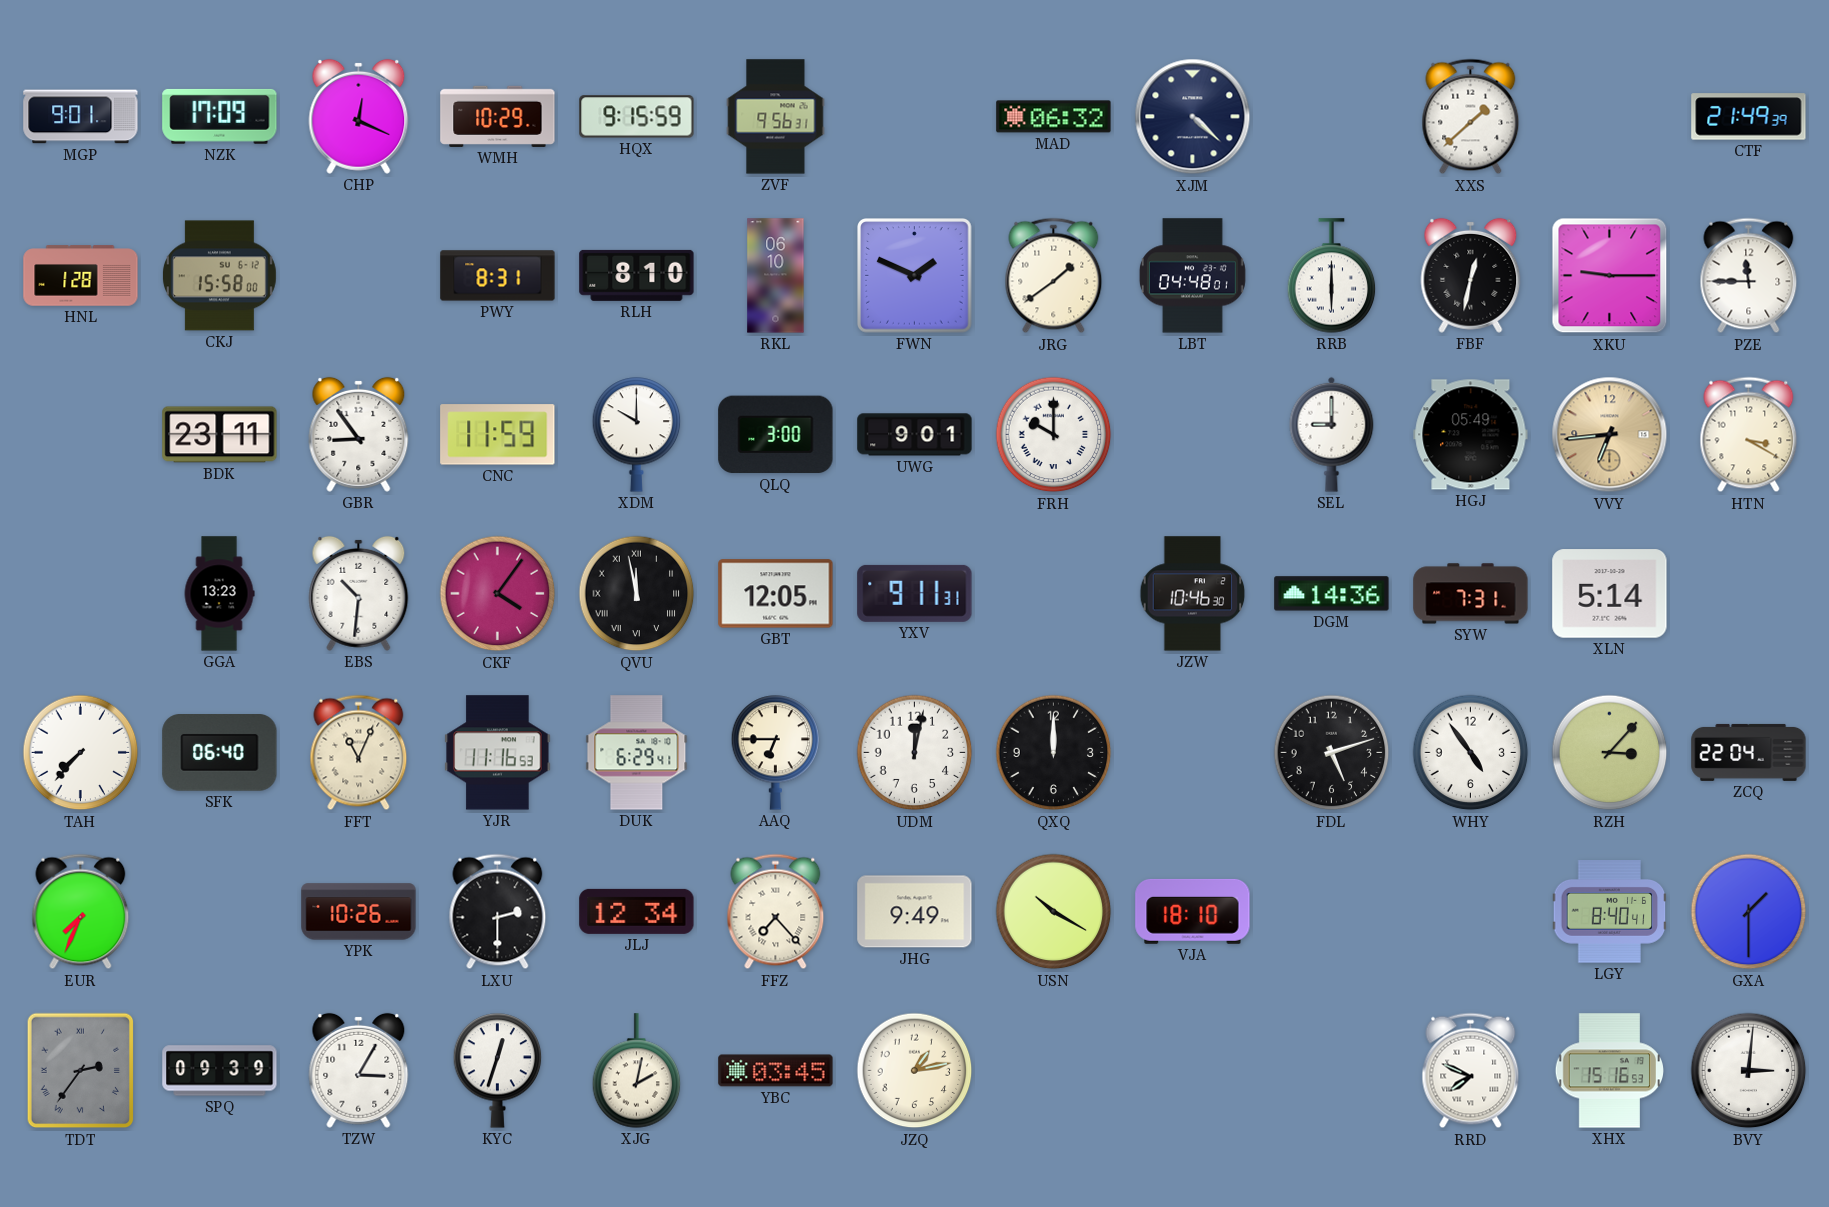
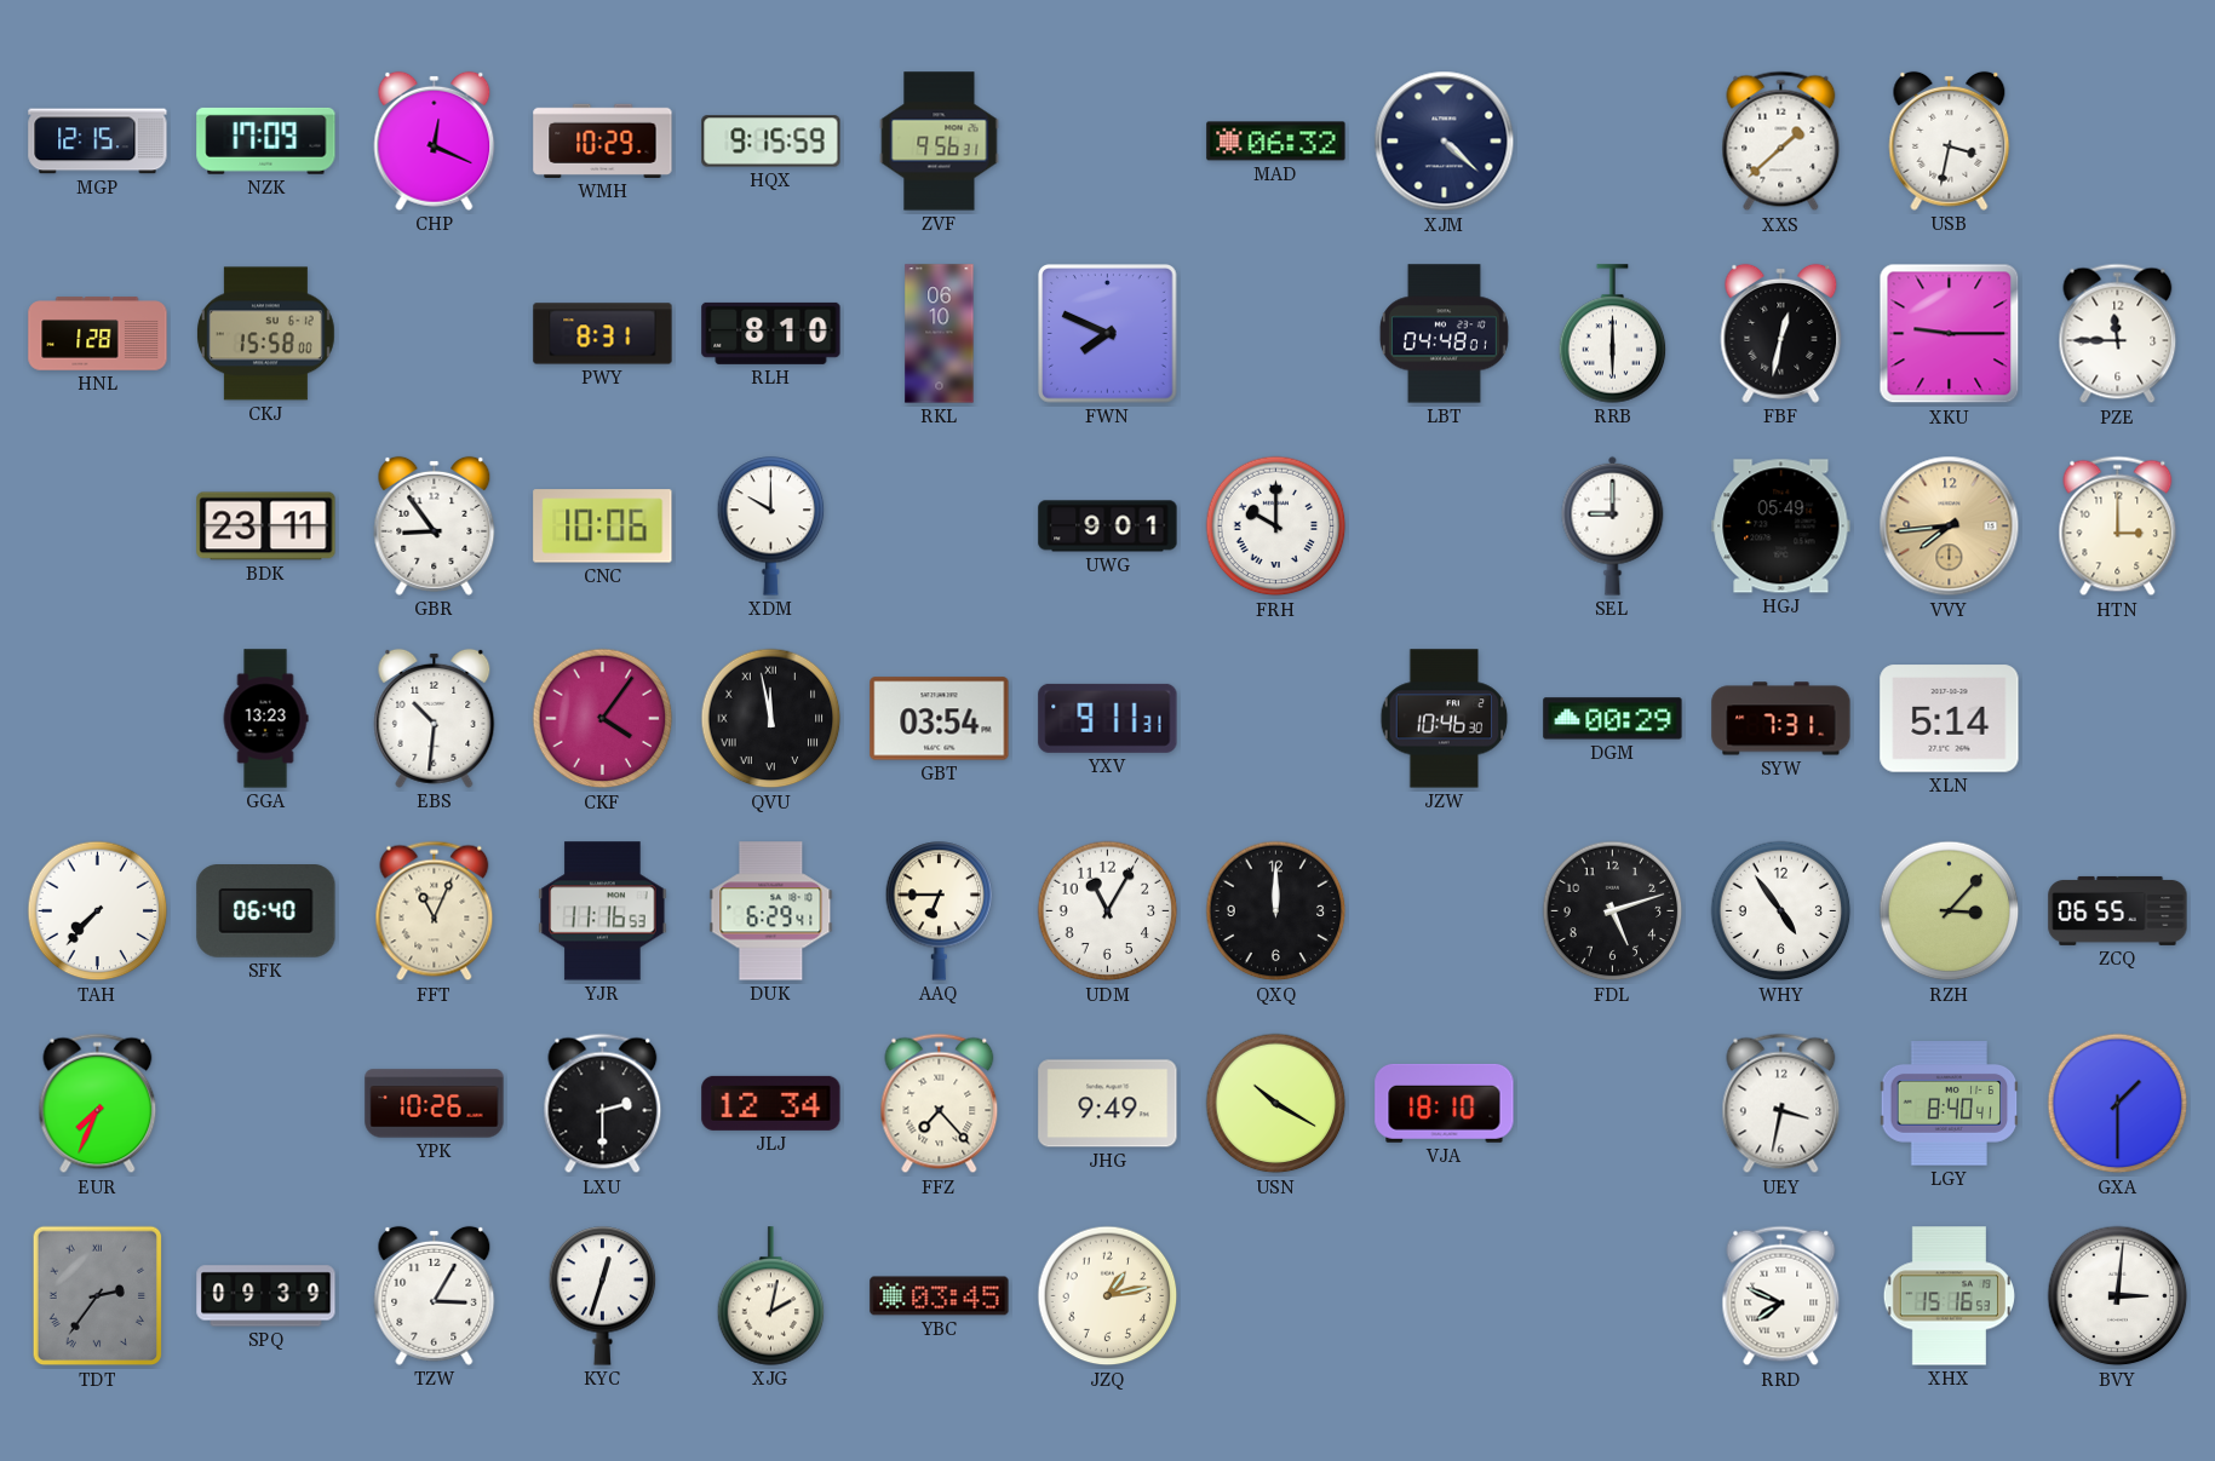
MGP: 9:01 -> 12:15 (98, 142)
USB: none -> 3:32 (1950, 140)
CTF: 21:49 -> none (1749, 117)
FWN: 1:49 -> 7:49 (1108, 334)
JRG: 1:39 -> none (1054, 276)
CNC: 11:59 -> 10:06 (603, 527)
QLQ: 3:00 -> none (776, 435)
VVY: 6:44 -> 7:44 (1950, 527)
HTN: 3:20 -> 3:00 (2118, 527)
GBT: 12:05 -> 03:54 (940, 719)
DGM: 14:36 -> 00:29 (1613, 719)
UDM: 12:02 -> 11:05 (1108, 911)
ZCQ: 22:04 -> 06:55 (2118, 910)
UEY: none -> 3:32 (1781, 1104)
